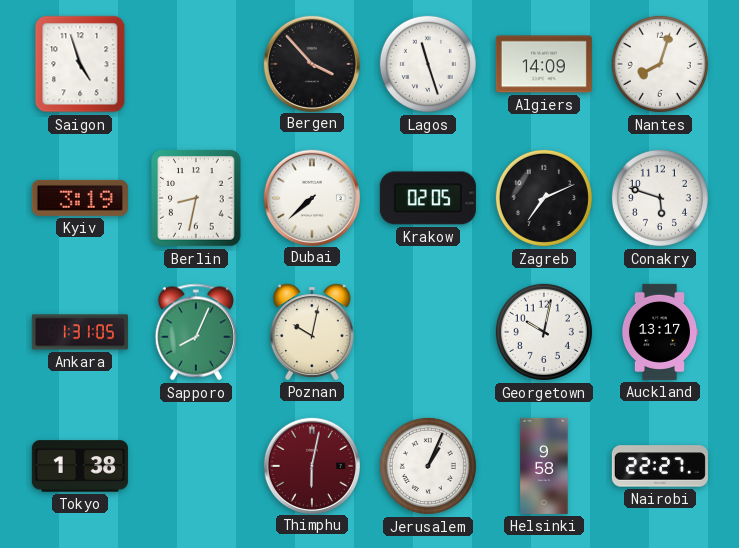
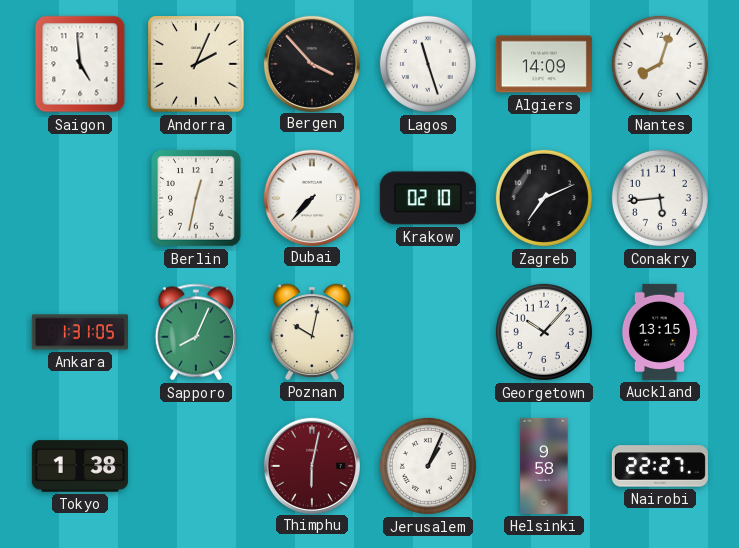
Saigon: 4:57 -> 4:59 (80, 64)
Andorra: none -> 2:04 (196, 64)
Kyiv: 3:19 -> none (80, 198)
Berlin: 8:32 -> 12:32 (197, 198)
Dubai: 7:38 -> 7:37 (311, 197)
Krakow: 02:05 -> 02:10 (428, 198)
Conakry: 5:48 -> 5:44 (660, 198)
Georgetown: 10:02 -> 10:07 (544, 332)
Auckland: 13:17 -> 13:15 (660, 332)
